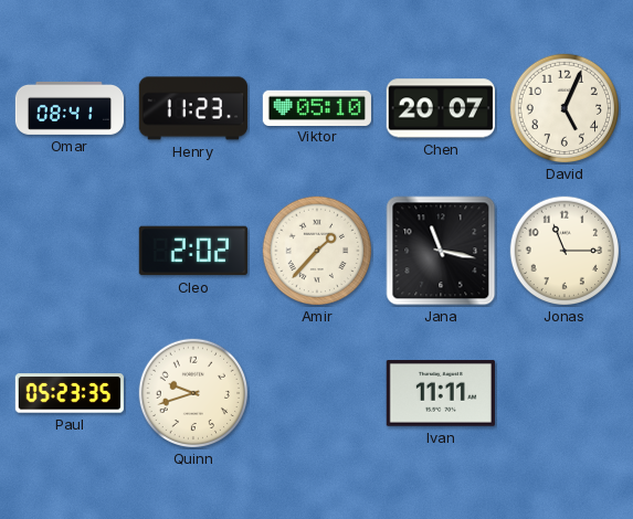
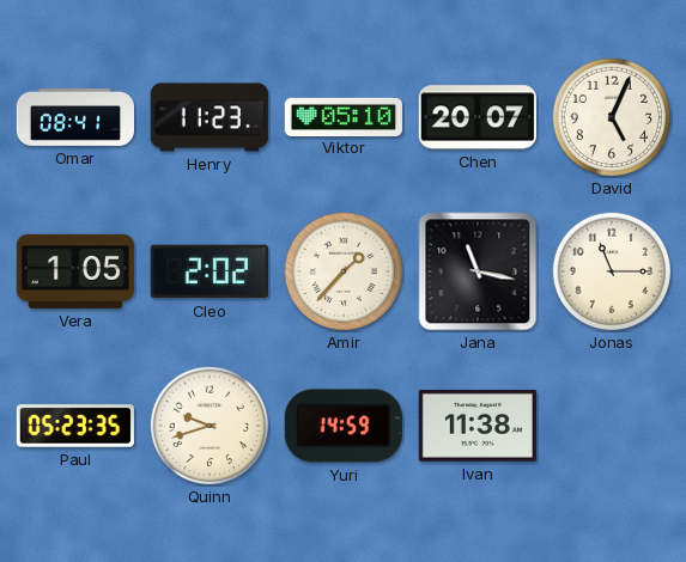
Vera: none -> 1:05 (75, 271)
Yuri: none -> 14:59 (344, 426)
Ivan: 11:11 -> 11:38 (478, 427)
